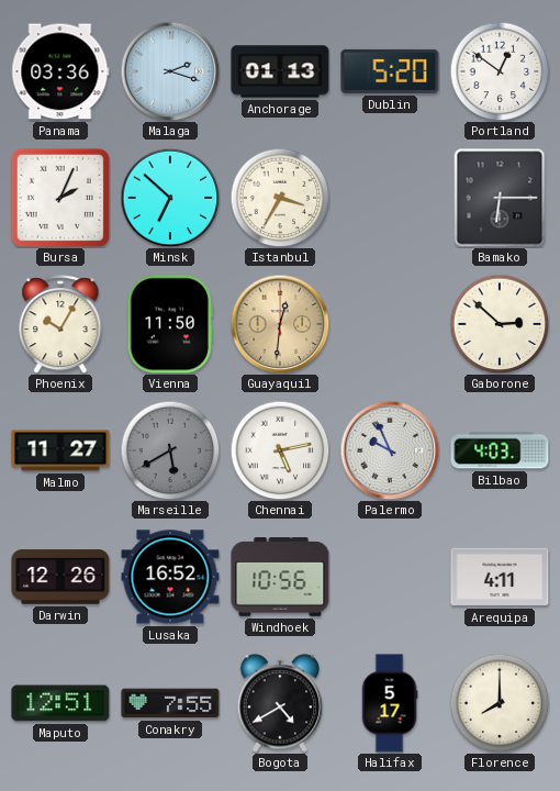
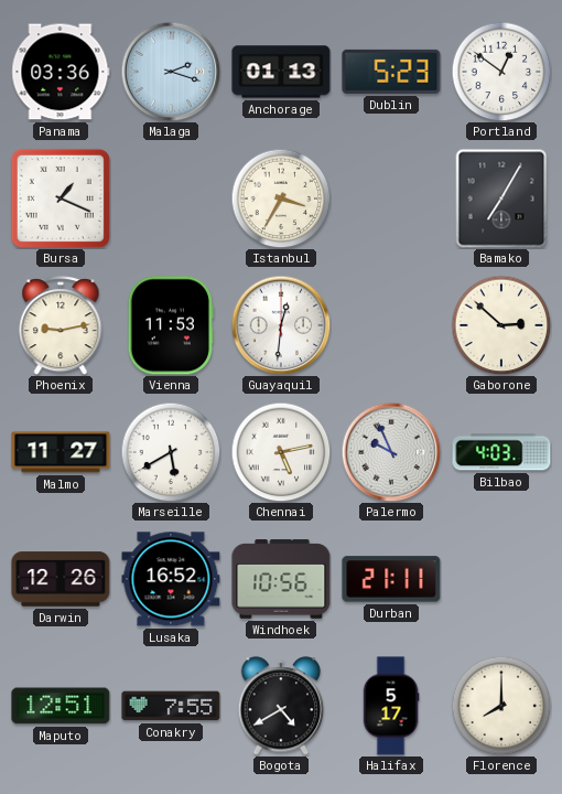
Dublin: 5:20 -> 5:23 (391, 72)
Bursa: 2:04 -> 1:19 (61, 198)
Minsk: 6:52 -> none (170, 198)
Bamako: 6:15 -> 7:05 (501, 198)
Phoenix: 10:05 -> 9:13 (61, 325)
Vienna: 11:50 -> 11:53 (170, 325)
Guayaquil dial: champagne -> white (281, 325)
Marseille dial: grey -> white (171, 452)
Durban: none -> 21:11 (391, 579)
Arequipa: 4:11 -> none (500, 577)
